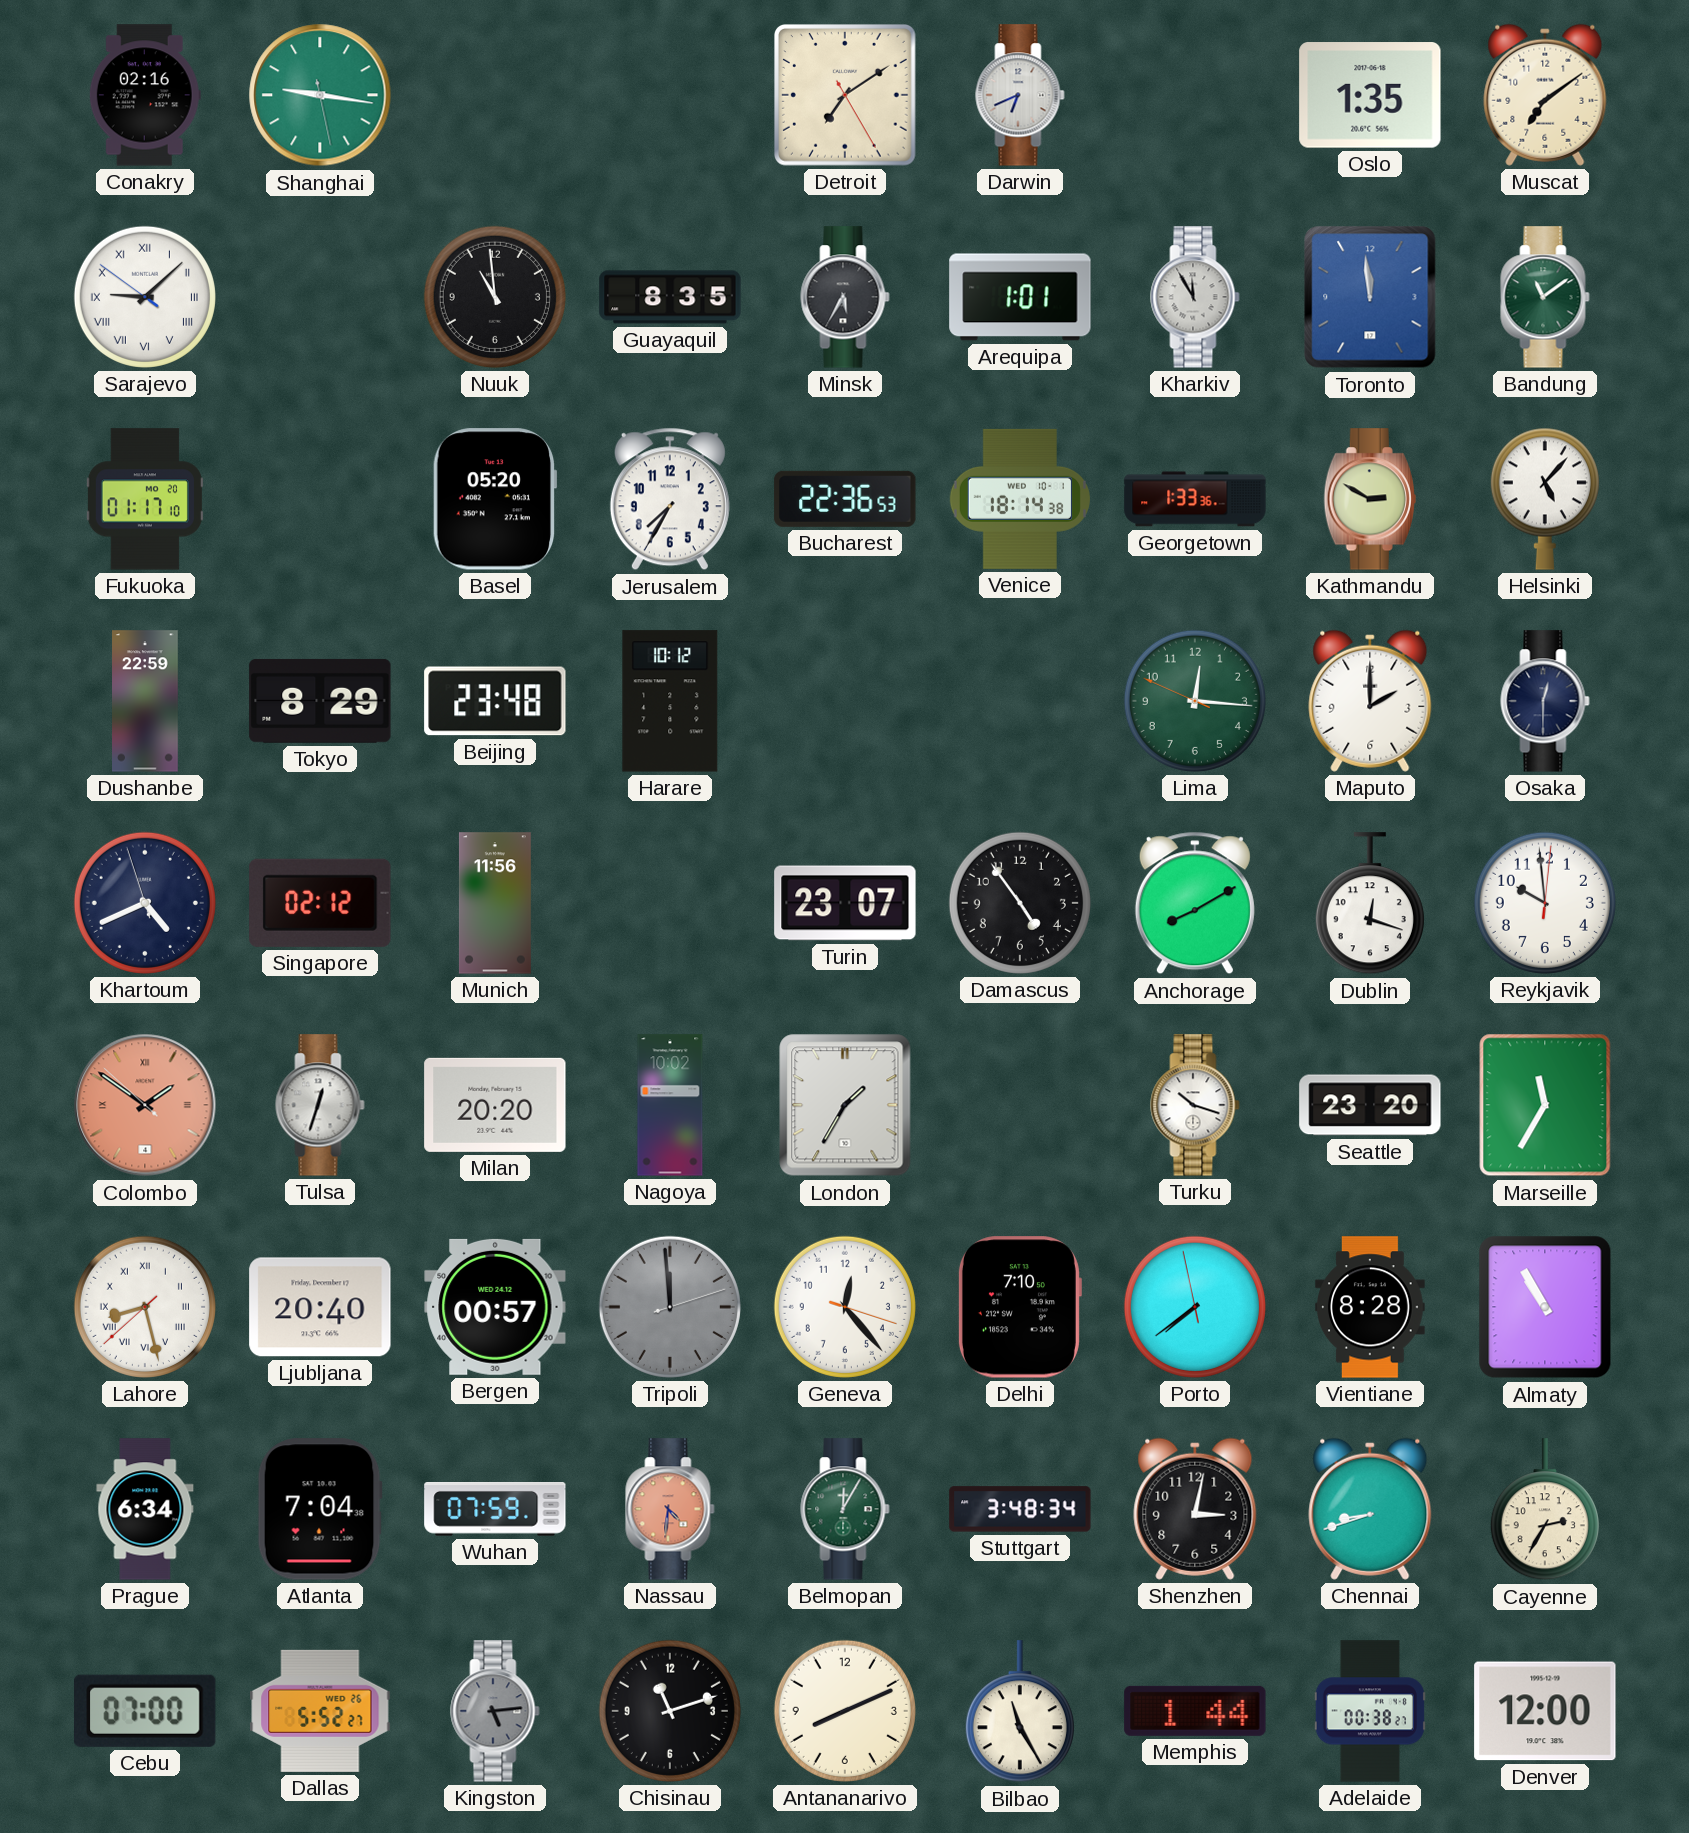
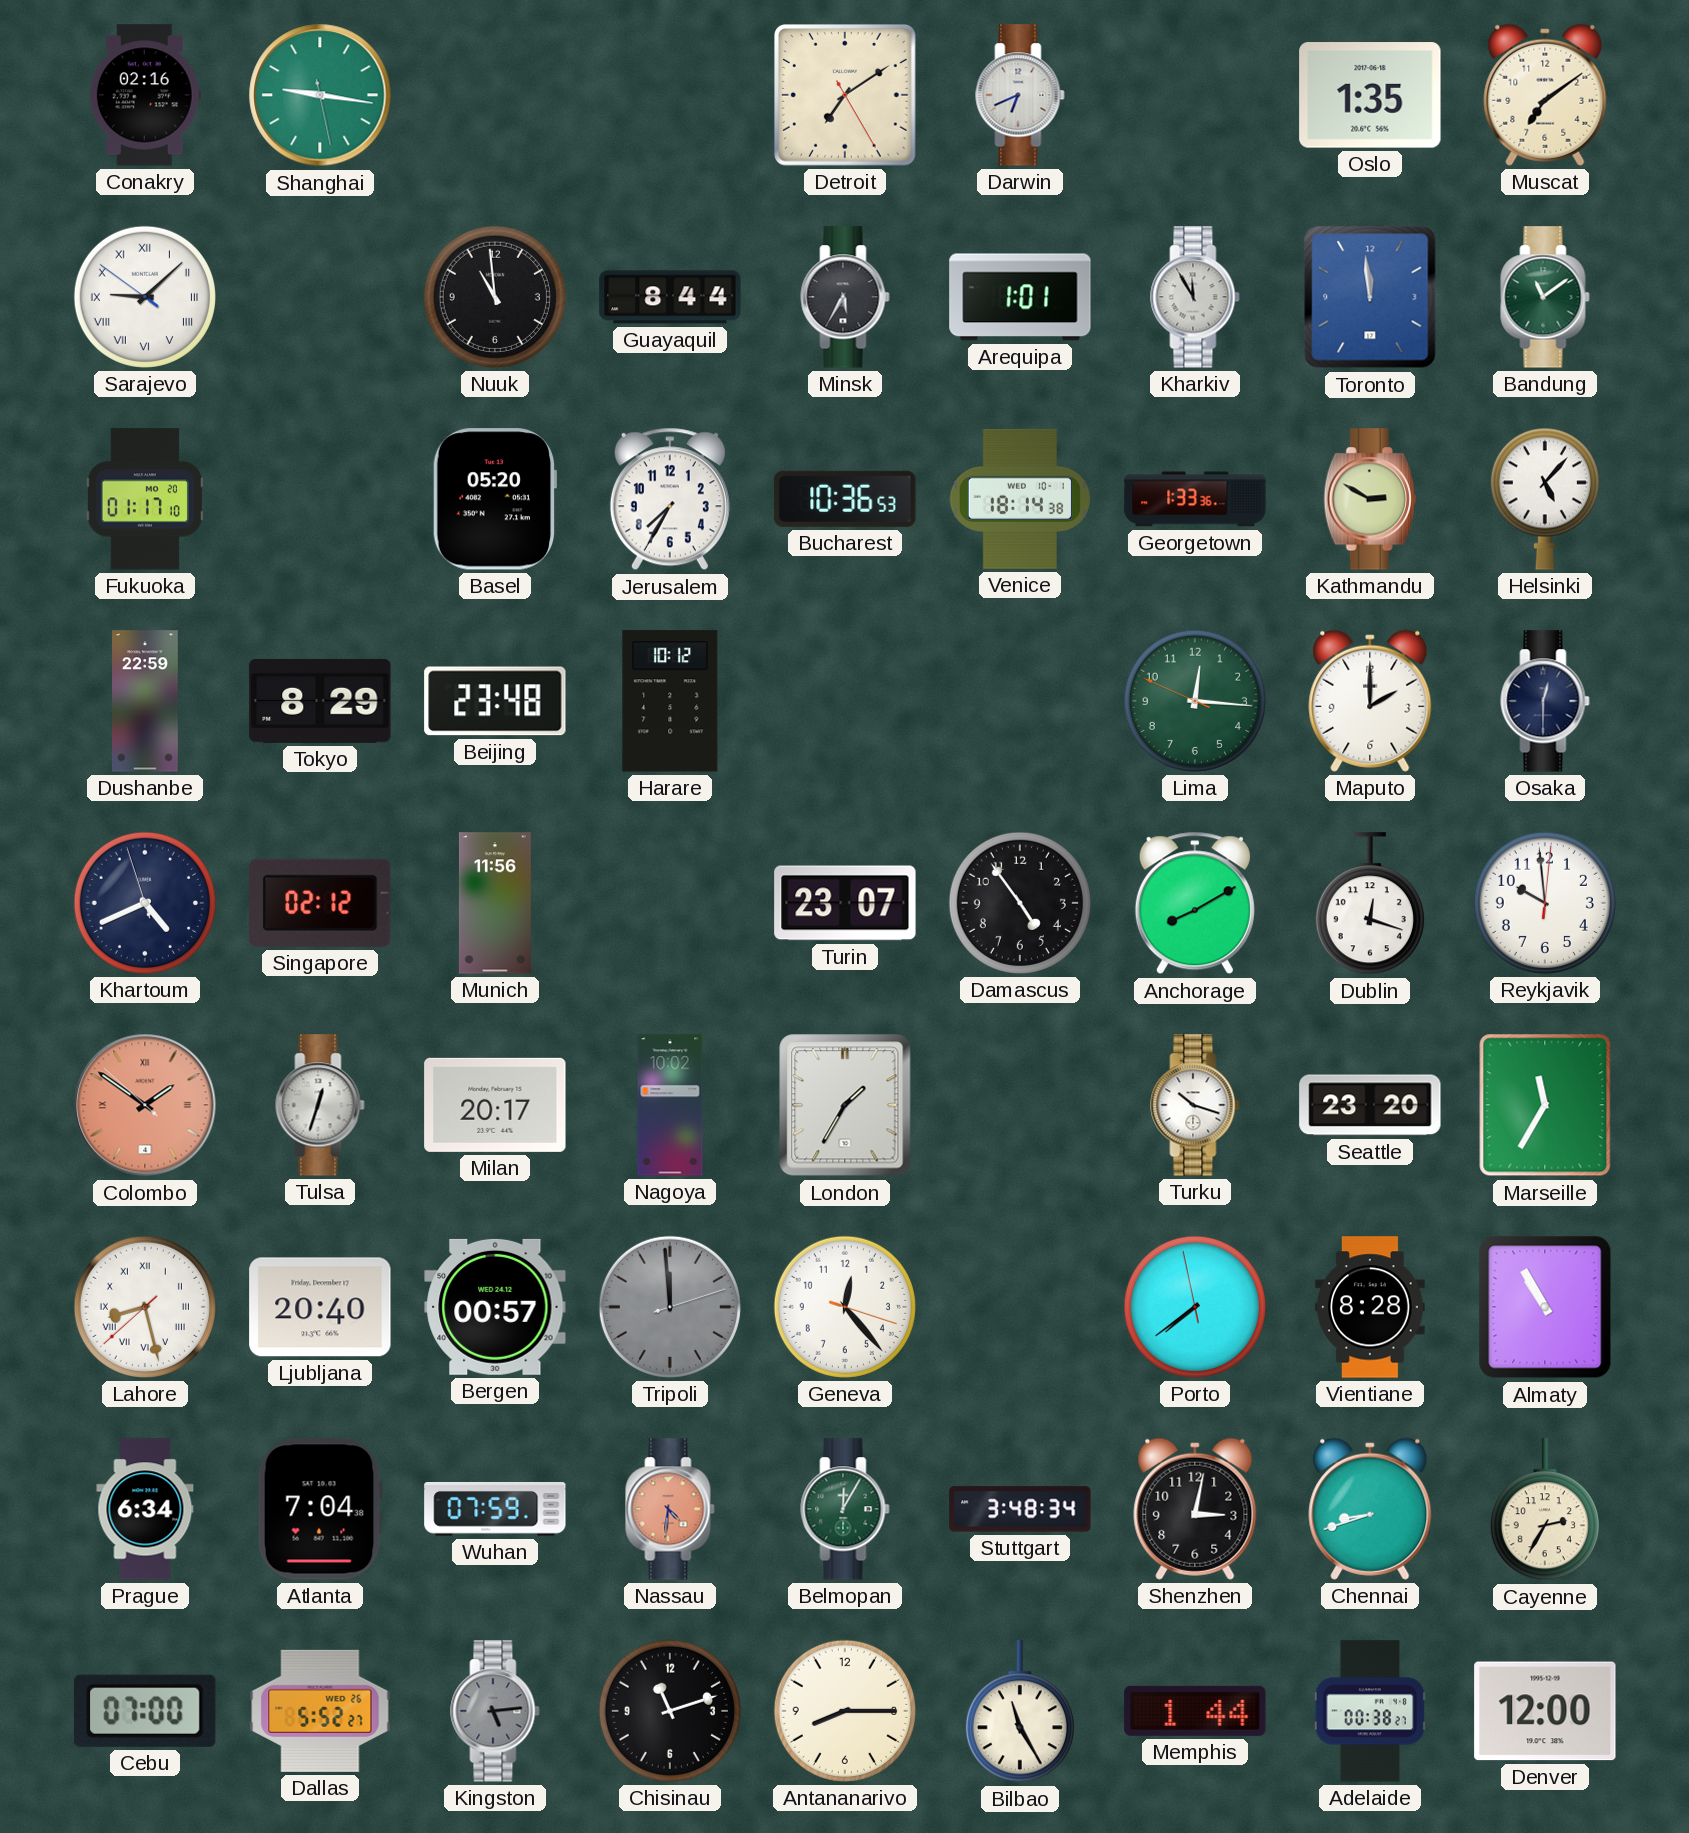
Guayaquil: 8:35 -> 8:44 (670, 297)
Bucharest: 22:36 -> 10:36 (845, 499)
Milan: 20:20 -> 20:17 (495, 1105)
Delhi: 7:10 -> none (1019, 1307)
Antananarivo: 8:11 -> 8:15 (845, 1711)
